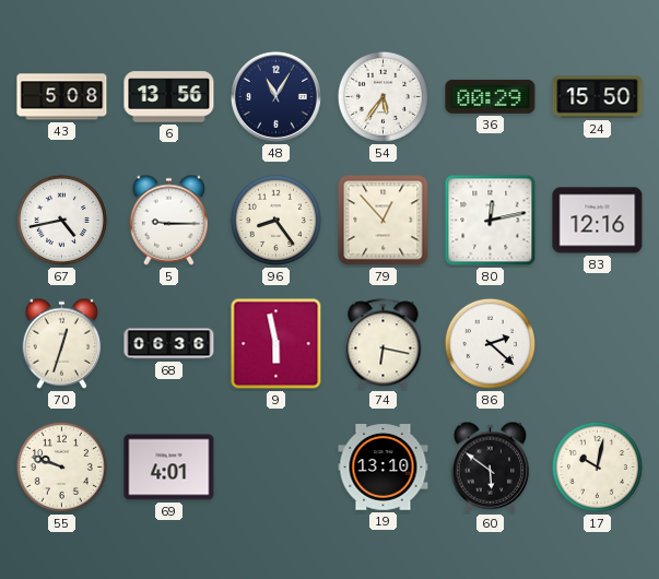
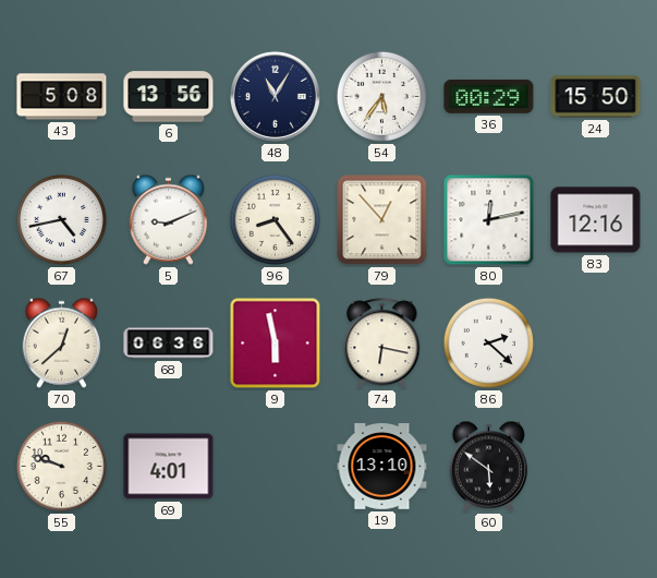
5: 9:15 -> 9:11 (169, 219)
70: 12:33 -> 12:38 (62, 342)
17: 10:02 -> none (597, 466)
